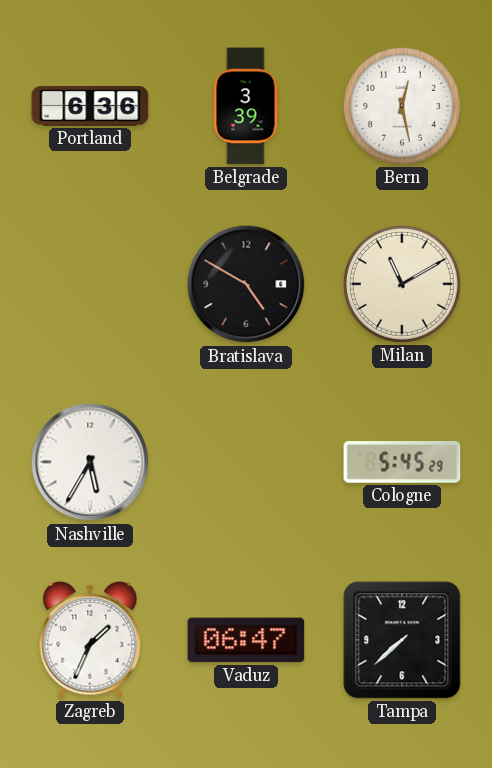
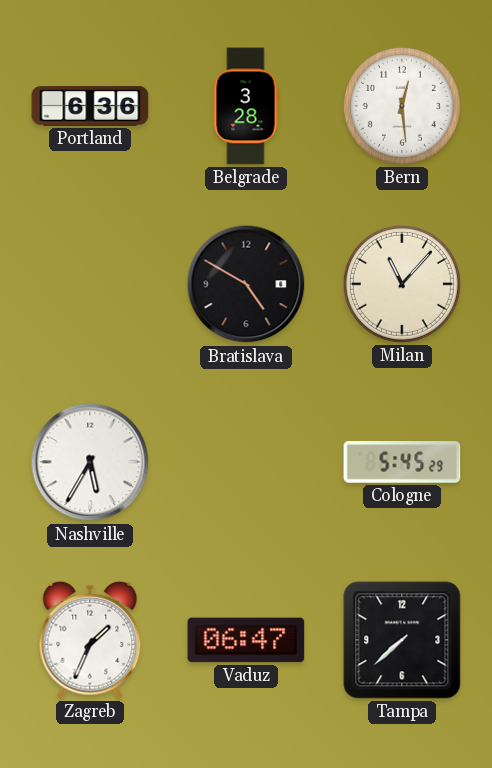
Belgrade: 3:39 -> 3:28 (246, 106)
Bern: 12:28 -> 12:29 (402, 106)
Milan: 11:10 -> 11:07 (402, 284)
